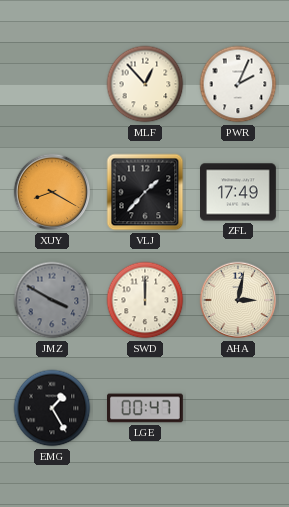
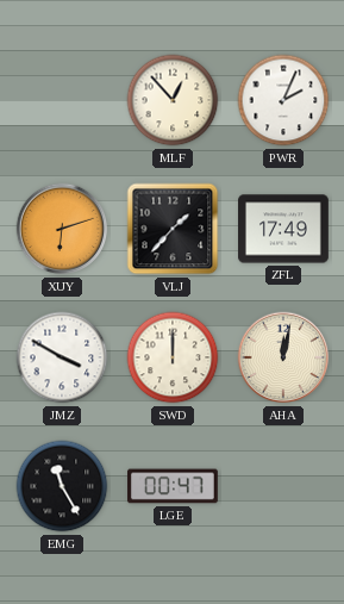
XUY: 8:20 -> 6:12 (62, 229)
JMZ dial: grey -> white (62, 357)
AHA: 3:02 -> 12:02 (283, 357)
EMG: 1:25 -> 11:25 (62, 486)
